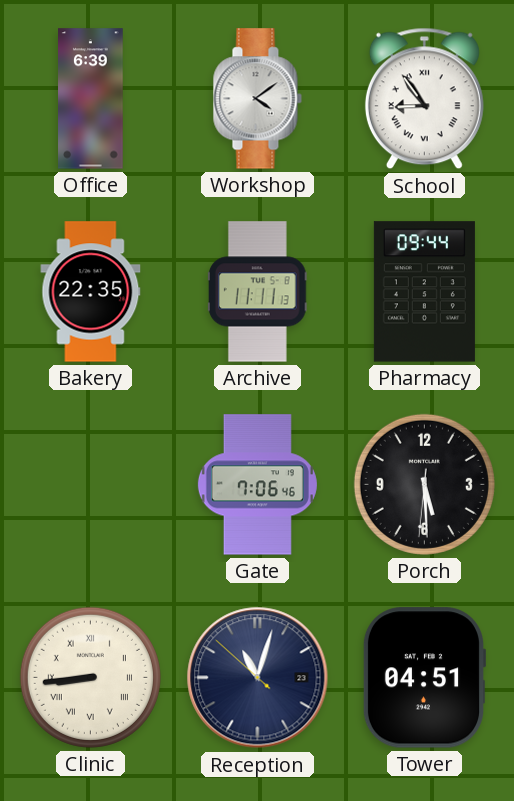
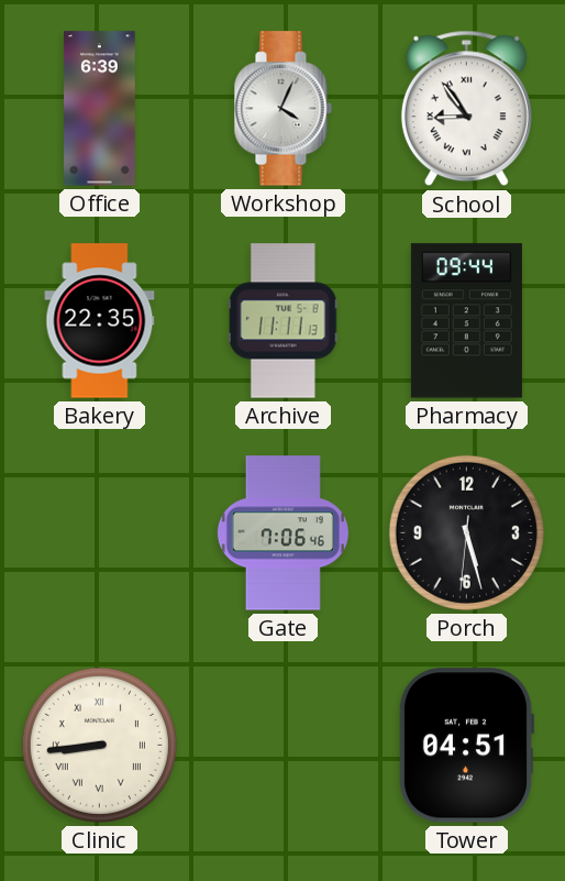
Workshop: 4:09 -> 4:04 (282, 109)
Porch: 5:29 -> 5:27 (466, 532)
Reception: 11:02 -> none (258, 678)
